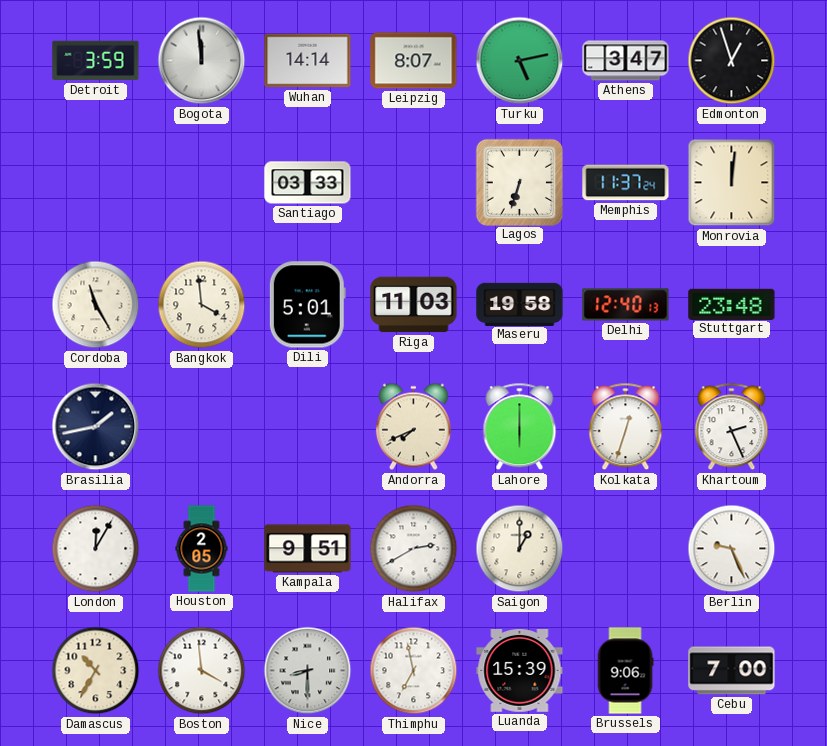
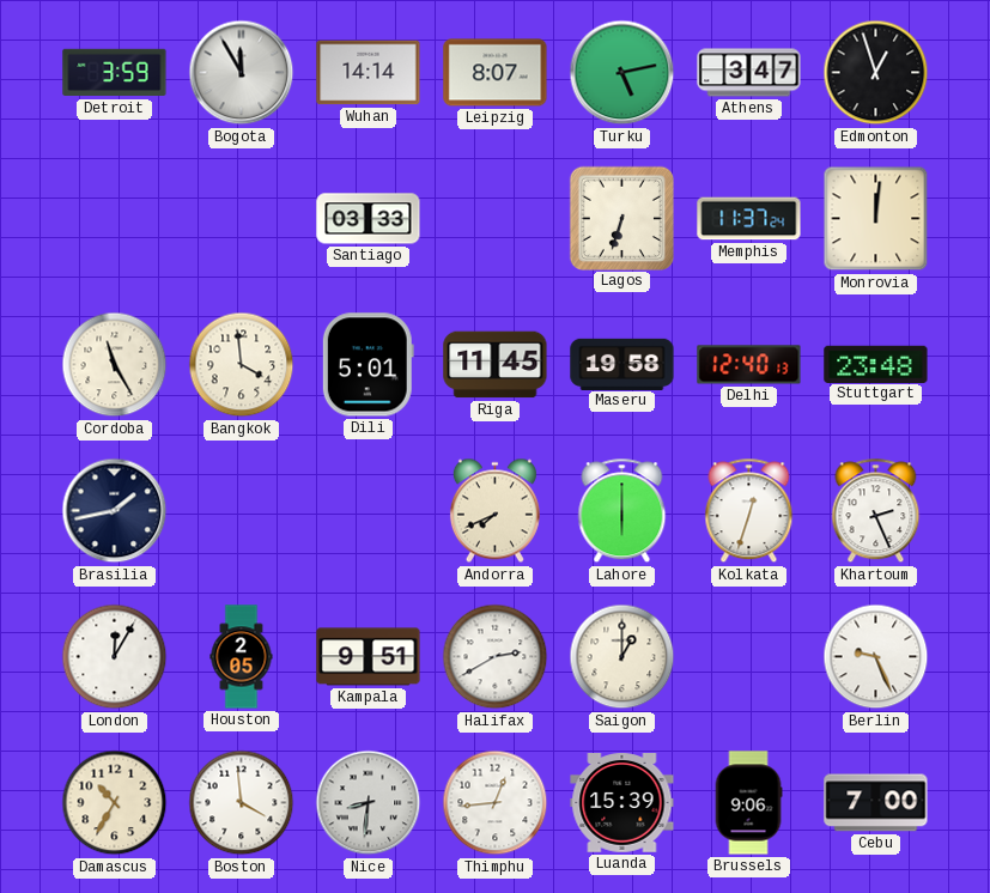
Bogota: 11:59 -> 11:55 (242, 73)
Riga: 11:03 -> 11:45 (496, 365)
Nice: 8:30 -> 8:31 (369, 803)
Thimphu: 6:58 -> 12:44 (496, 803)
